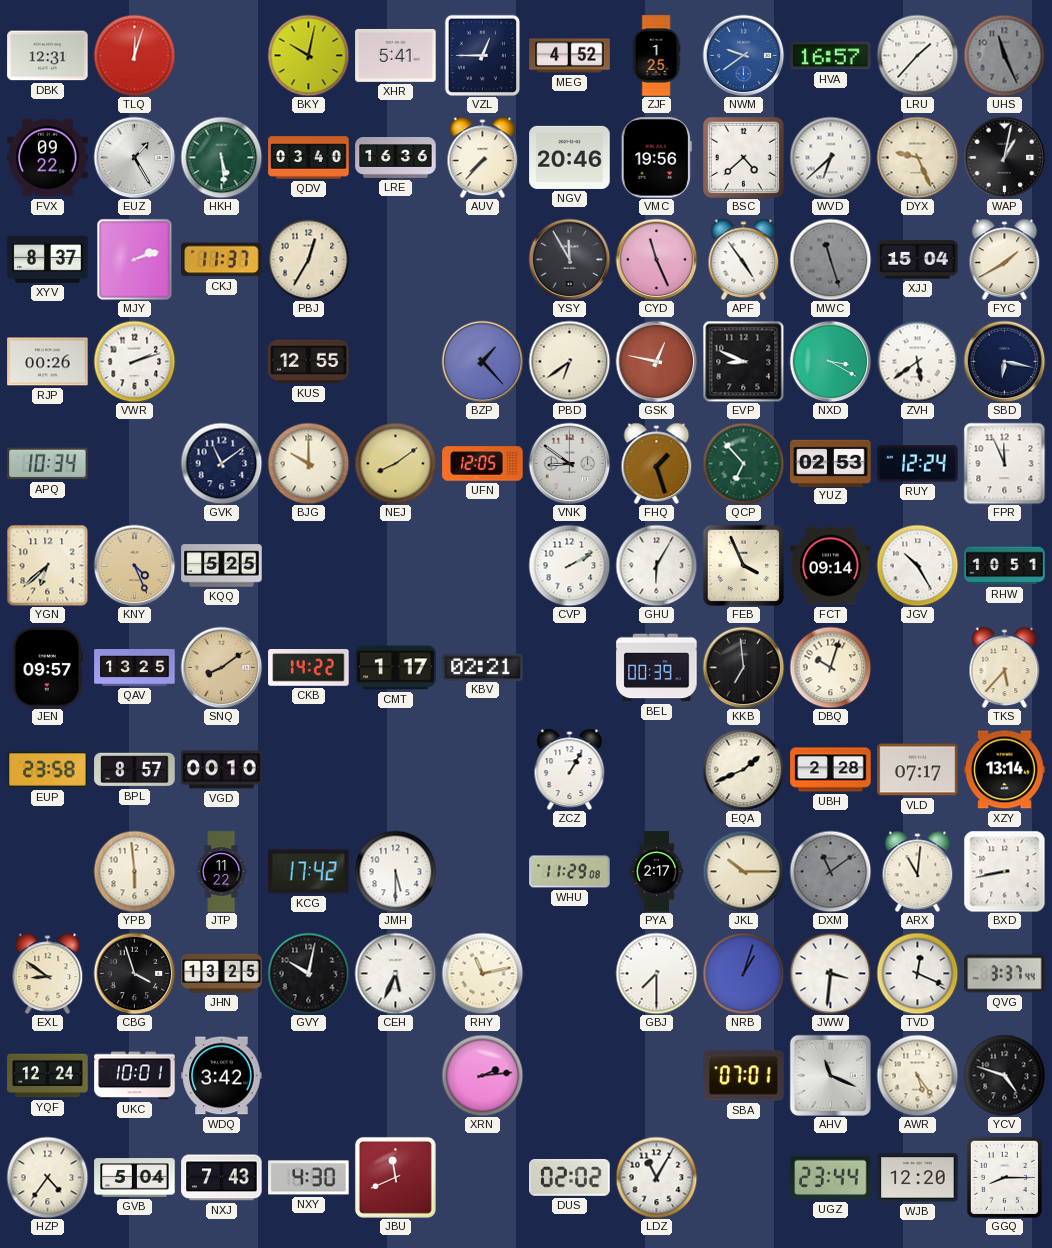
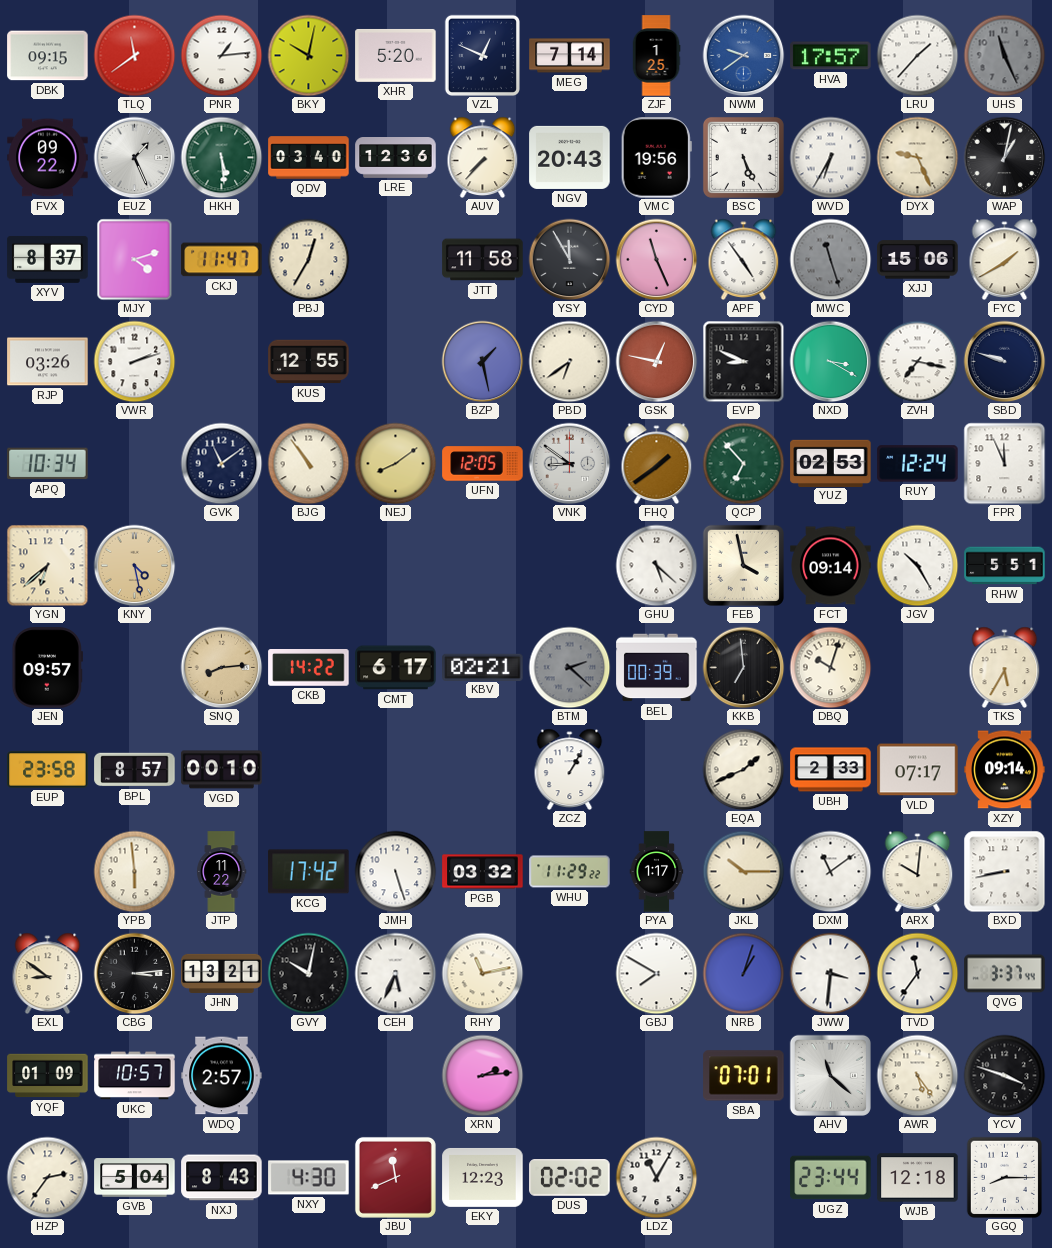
DBK: 12:31 -> 09:15 (48, 56)
TLQ: 12:03 -> 11:39 (134, 55)
PNR: none -> 1:14 (221, 55)
XHR: 5:41 -> 5:20 (396, 55)
VZL: 12:45 -> 12:49 (482, 55)
MEG: 4:52 -> 7:14 (570, 56)
HVA: 16:57 -> 17:57 (831, 56)
EUZ: 1:25 -> 1:26 (134, 157)
LRE: 16:36 -> 12:36 (396, 158)
NGV: 20:46 -> 20:43 (570, 157)
BSC: 4:38 -> 5:26 (743, 157)
WVD: 6:38 -> 6:35 (830, 157)
MJY: 2:12 -> 4:12 (135, 259)
CKJ: 11:37 -> 11:47 (222, 260)
JTT: none -> 11:58 (483, 260)
XJJ: 15:04 -> 15:06 (918, 260)
RJP: 00:26 -> 03:26 (48, 362)
BZP: 1:23 -> 1:28 (482, 361)
ZVH: 5:39 -> 7:17 (917, 361)
SBD: 6:17 -> 9:48 (1004, 361)
BJG: 10:00 -> 10:54 (308, 463)
FHQ: 1:27 -> 1:39 (657, 463)
KNY: 4:26 -> 4:28 (134, 565)
KQQ: 5:25 -> none (222, 566)
CVP: 2:10 -> none (569, 565)
GHU: 6:05 -> 5:22 (656, 565)
FEB: 3:56 -> 3:58 (743, 565)
RHW: 10:51 -> 5:51 (1005, 566)
QAV: 13:25 -> none (135, 668)
SNQ: 8:09 -> 8:14 (221, 667)
CMT: 1:17 -> 6:17 (396, 668)
BTM: none -> 2:22 (569, 667)
TKS: 5:37 -> 5:35 (1005, 667)
UBH: 2:28 -> 2:33 (831, 770)
XZY: 13:14 -> 09:14 (1005, 770)
JMH: 5:30 -> 5:27 (395, 871)
PGB: none -> 03:32 (483, 872)
WHU: 11:29:08 -> 11:29:22 (570, 872)
PYA: 2:17 -> 1:17 (657, 872)
DXM dial: grey -> white (830, 871)
ARX: 11:01 -> 10:01 (918, 871)
CBG: 3:57 -> 3:14 (134, 973)
JHN: 13:25 -> 13:21 (222, 973)
GBJ: 7:30 -> 7:50 (656, 973)
TVD: 12:19 -> 11:36 (917, 973)
YQF: 12:24 -> 01:09 (48, 1076)
UKC: 10:01 -> 10:57 (135, 1076)
WDQ: 3:42 -> 2:57 (222, 1076)
AHV: 11:19 -> 11:22 (830, 1075)
YCV: 4:48 -> 3:48 (1004, 1075)
HZP: 4:36 -> 2:36 (47, 1177)
NXJ: 7:43 -> 8:43 (222, 1178)
EKY: none -> 12:23 (483, 1177)
WJB: 12:20 -> 12:18 (918, 1178)
